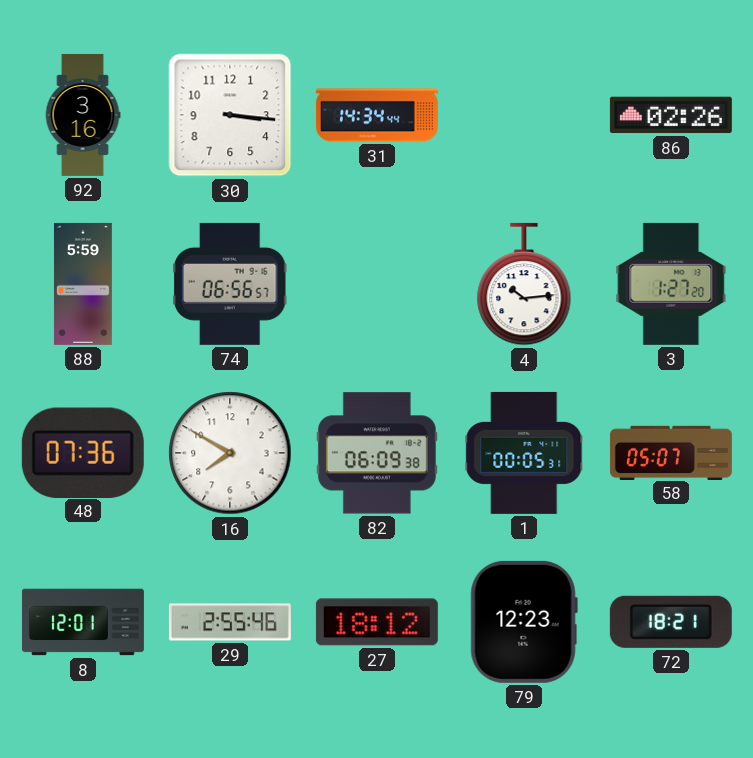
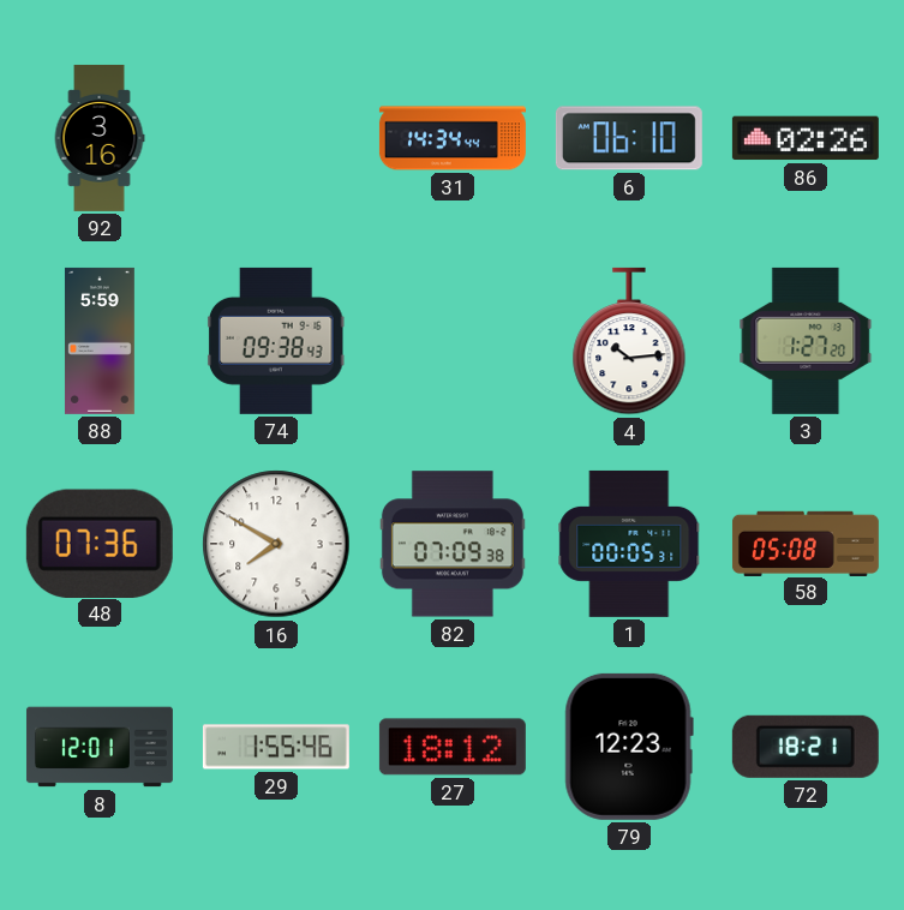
30: 3:16 -> none (230, 115)
6: none -> 06:10 (629, 138)
74: 06:56 -> 09:38 (276, 341)
82: 06:09 -> 07:09 (453, 544)
58: 05:07 -> 05:08 (806, 543)
29: 2:55 -> 1:55 (276, 747)
